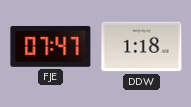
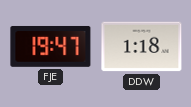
FJE: 07:47 -> 19:47 (51, 46)
